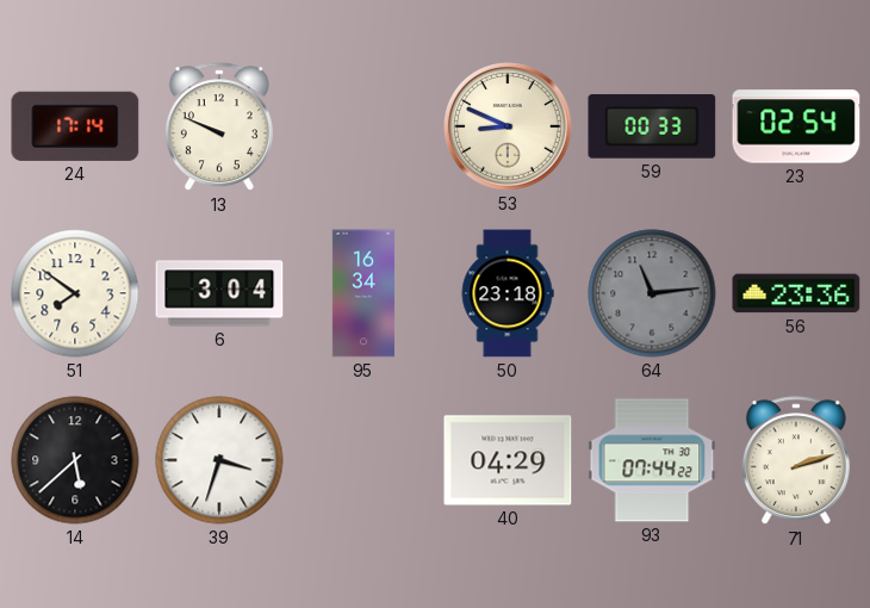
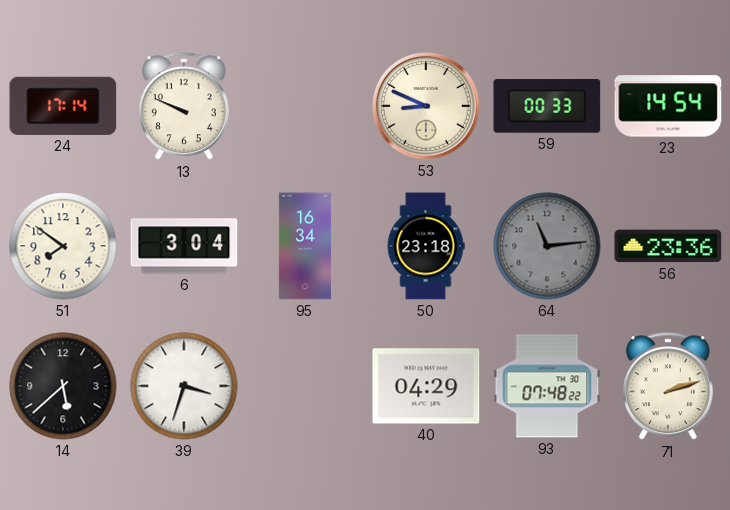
23: 02:54 -> 14:54 (668, 106)
93: 07:44 -> 07:48 (547, 386)
